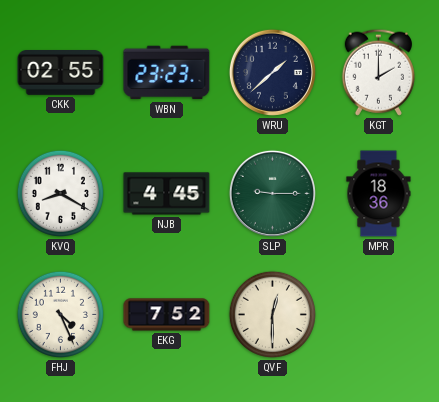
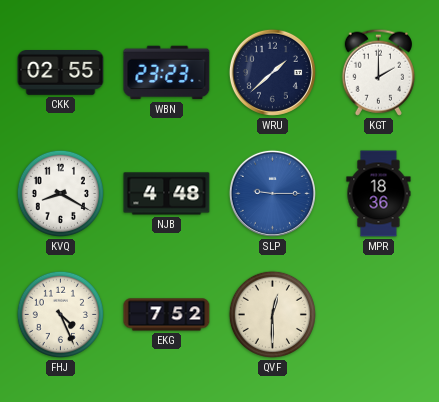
NJB: 4:45 -> 4:48 (167, 194)
SLP dial: green -> blue (272, 193)
